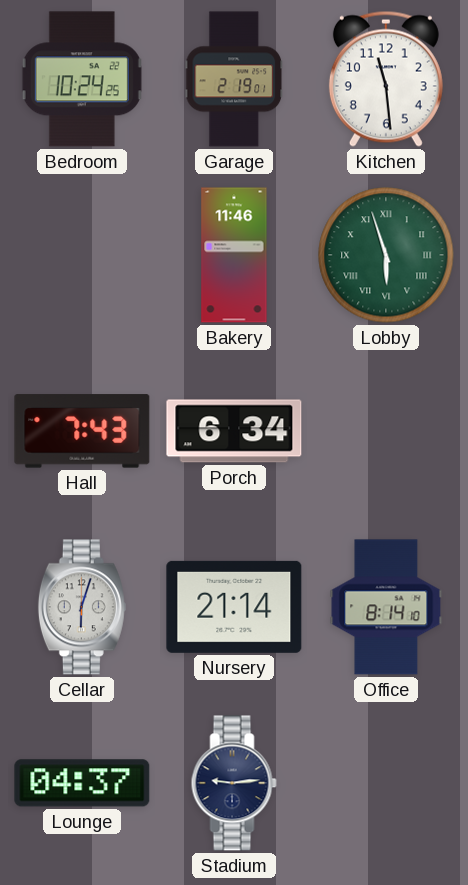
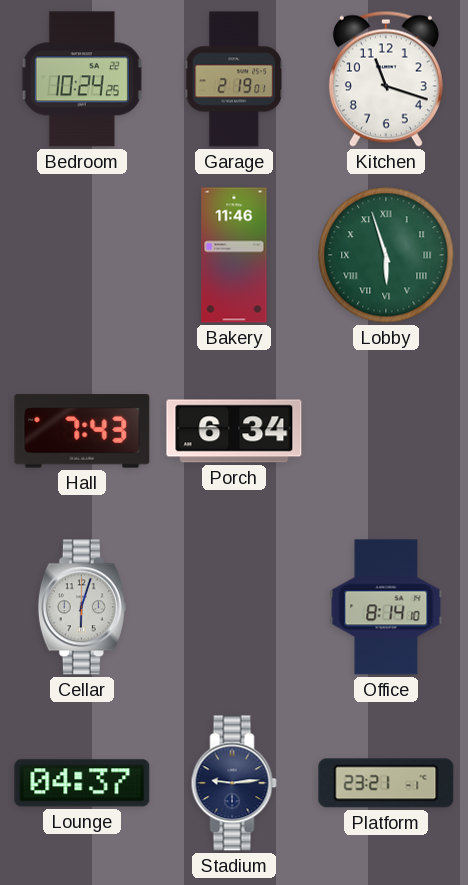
Kitchen: 11:29 -> 11:18 (386, 79)
Nursery: 21:14 -> none (234, 607)
Platform: none -> 23:21 (386, 783)
